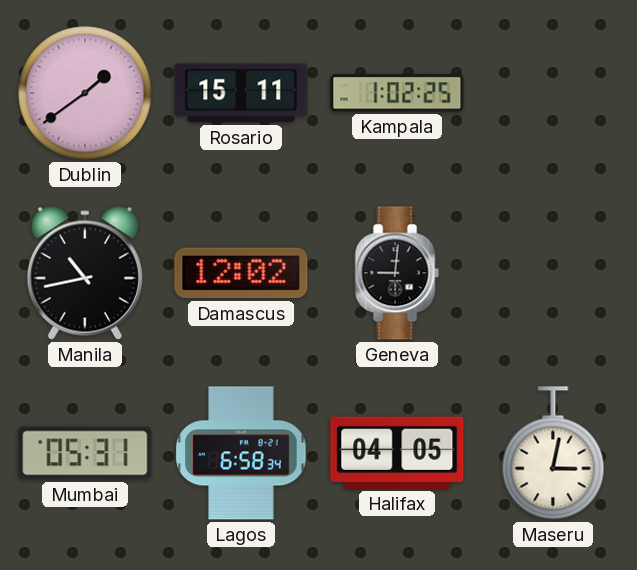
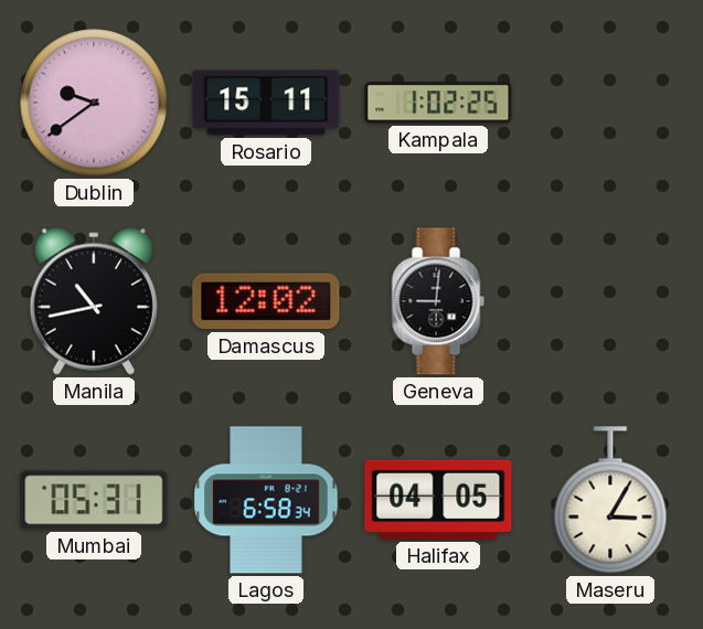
Dublin: 1:39 -> 9:39 (94, 103)
Maseru: 3:02 -> 3:05 (610, 500)
